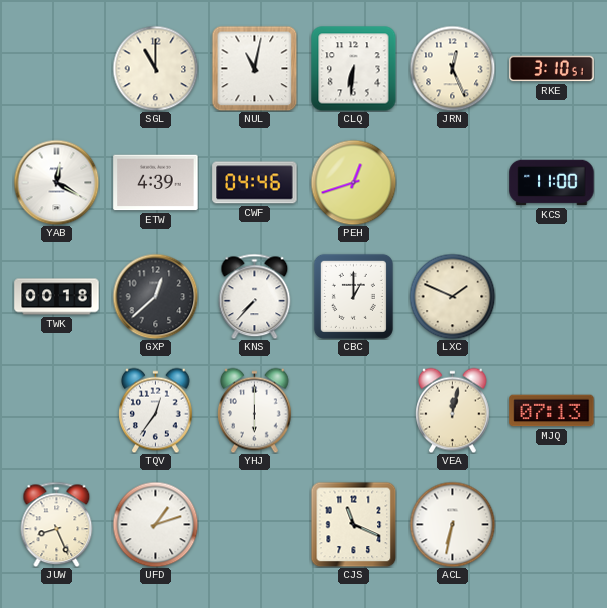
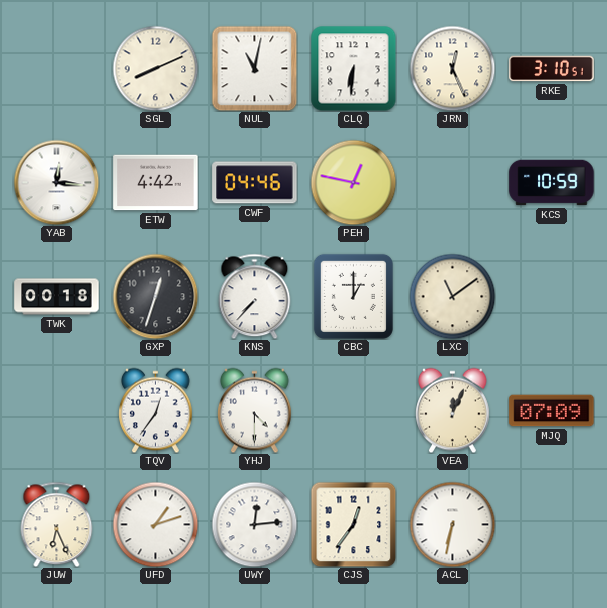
SGL: 11:00 -> 8:11 (155, 68)
YAB: 12:20 -> 12:16 (56, 182)
ETW: 4:39 -> 4:42 (156, 183)
PEH: 12:42 -> 12:47 (353, 182)
KCS: 11:00 -> 10:59 (552, 183)
GXP: 12:38 -> 12:33 (155, 296)
LXC: 1:49 -> 11:09 (452, 296)
YHJ: 6:00 -> 4:30 (255, 410)
VEA: 12:02 -> 12:04 (453, 410)
MJQ: 07:13 -> 07:09 (552, 411)
JUW: 8:26 -> 6:26 (57, 524)
UWY: none -> 12:14 (254, 524)
CJS: 11:19 -> 12:36 (353, 524)
